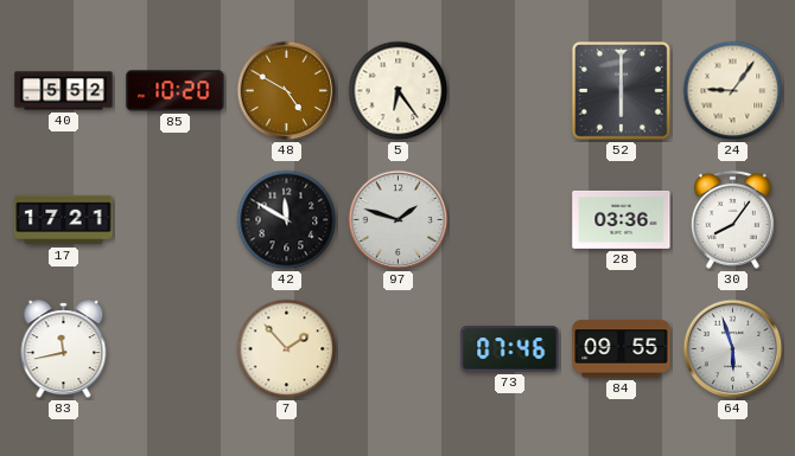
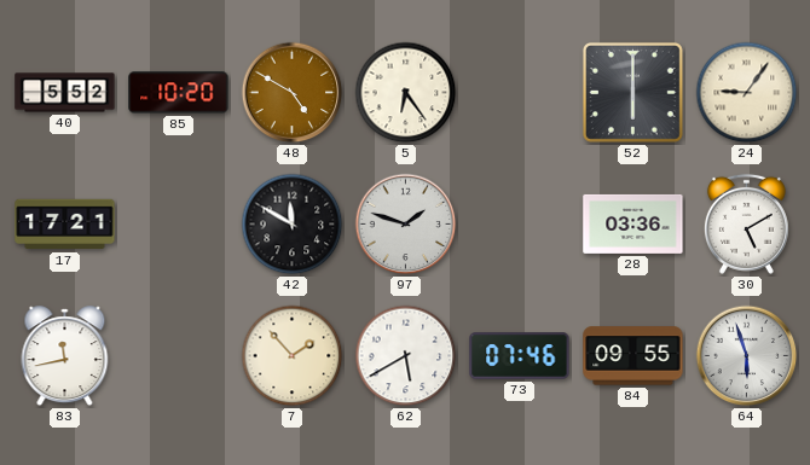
30: 8:06 -> 5:10 (746, 223)
62: none -> 5:40 (406, 356)
